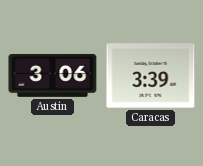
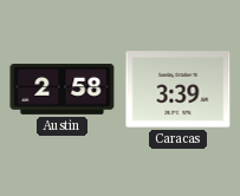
Austin: 3:06 -> 2:58 (63, 89)
